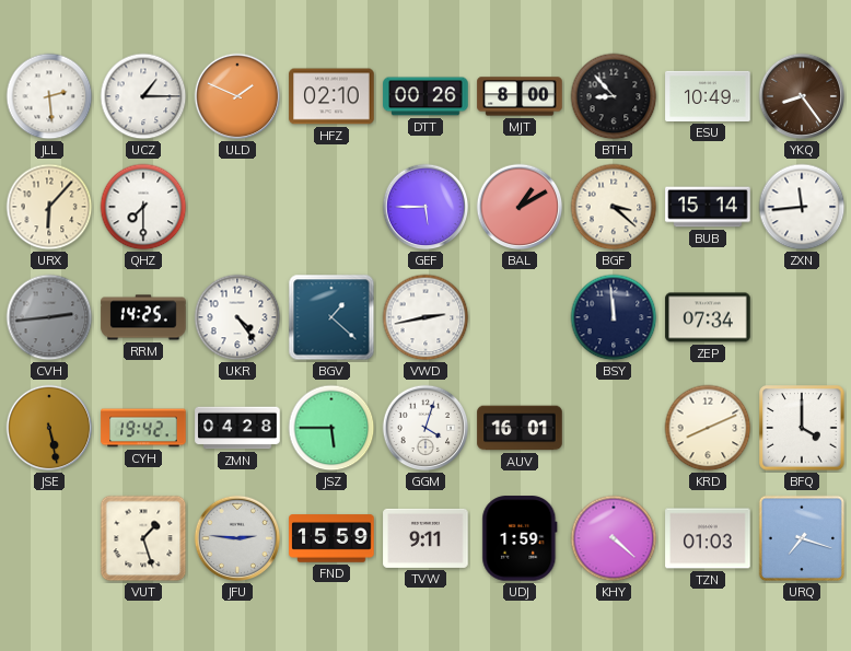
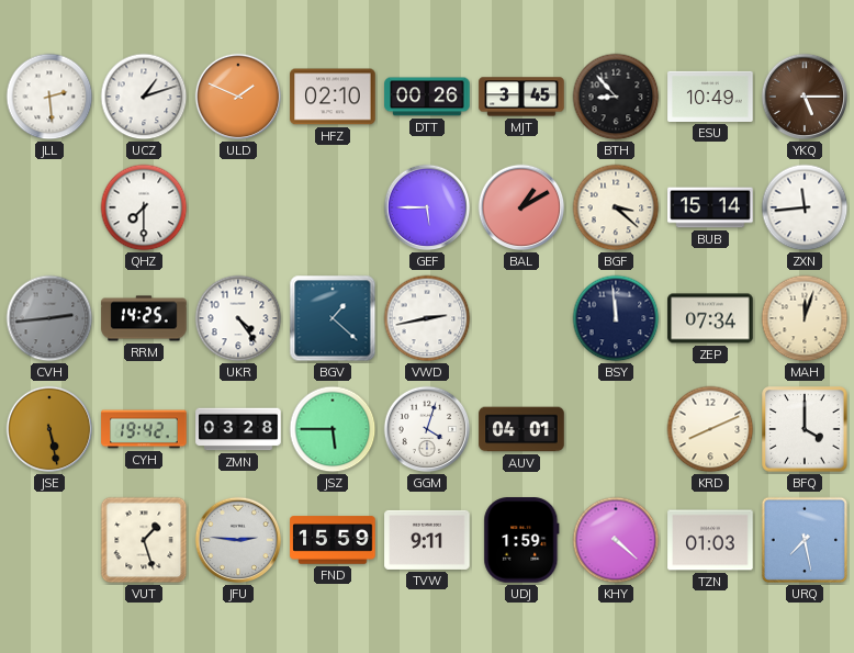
UCZ: 1:15 -> 1:12 (144, 97)
MJT: 8:00 -> 3:45 (521, 97)
YKQ: 8:24 -> 5:15 (805, 97)
URX: 6:07 -> none (49, 207)
MAH: none -> 12:03 (805, 318)
ZMN: 04:28 -> 03:28 (238, 429)
AUV: 16:01 -> 04:01 (521, 429)
URQ: 7:18 -> 7:28 (805, 540)
